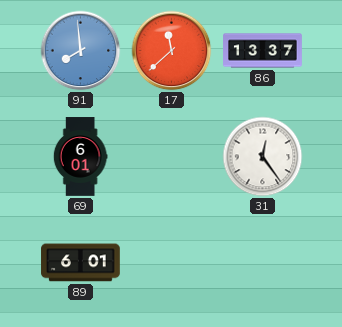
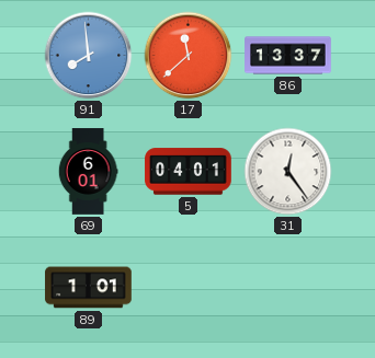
5: none -> 04:01 (189, 172)
89: 6:01 -> 1:01 (89, 288)
